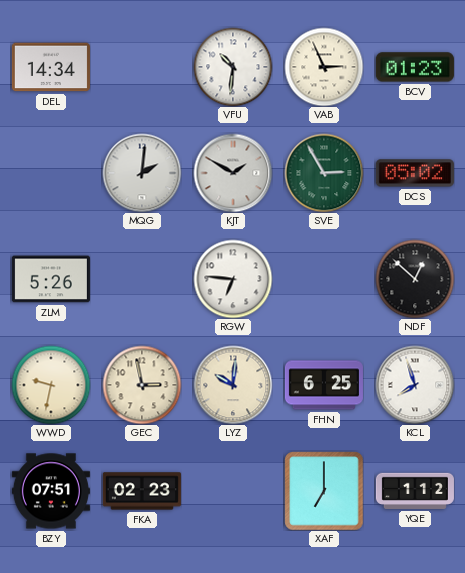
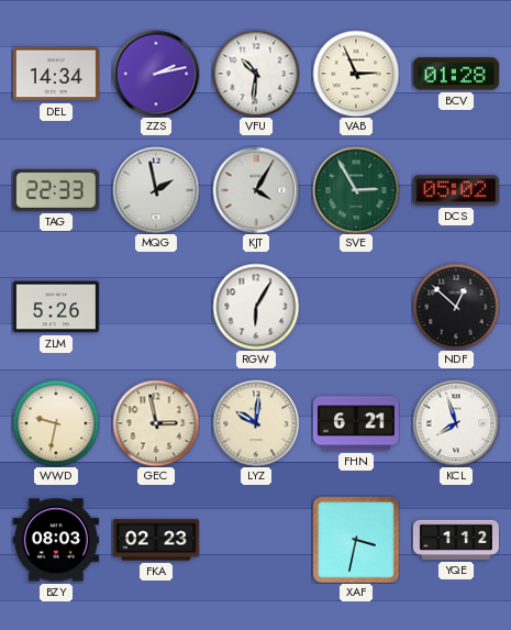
ZZS: none -> 2:13 (156, 74)
BCV: 01:23 -> 01:28 (456, 74)
TAG: none -> 22:33 (56, 190)
MQG: 2:01 -> 1:58 (156, 190)
KJT: 1:50 -> 4:05 (256, 190)
RGW: 6:46 -> 6:05 (256, 307)
FHN: 6:25 -> 6:21 (356, 423)
BZY: 07:51 -> 08:03 (56, 540)
XAF: 7:00 -> 3:32 (356, 540)
